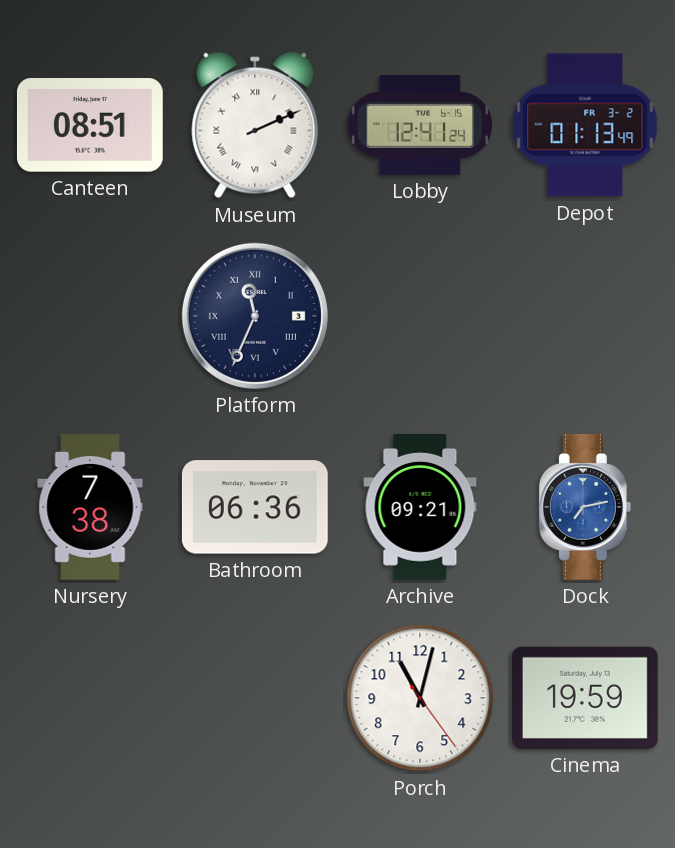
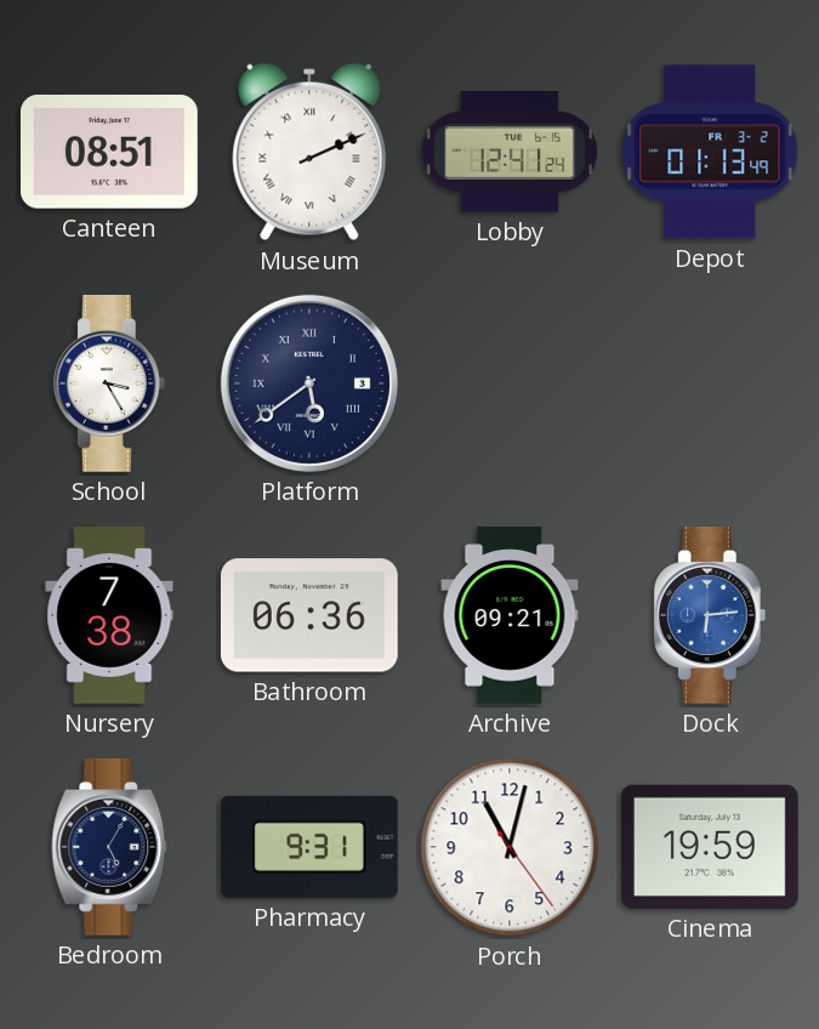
School: none -> 3:25 (109, 383)
Platform: 11:34 -> 5:39 (309, 383)
Dock: 7:13 -> 6:14 (710, 615)
Bedroom: none -> 5:05 (109, 847)
Pharmacy: none -> 9:31 (309, 847)
